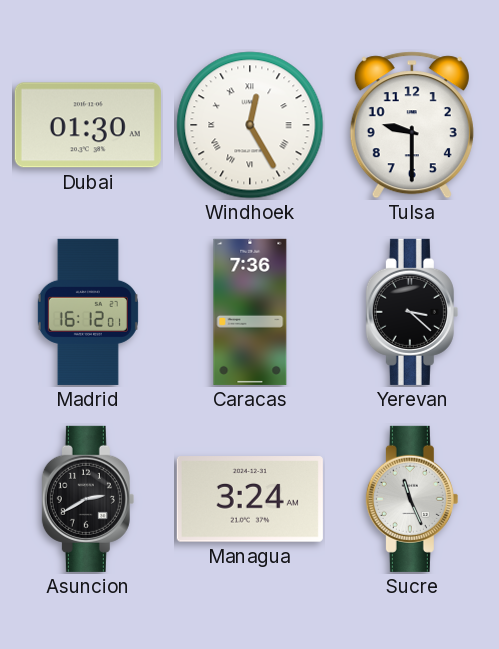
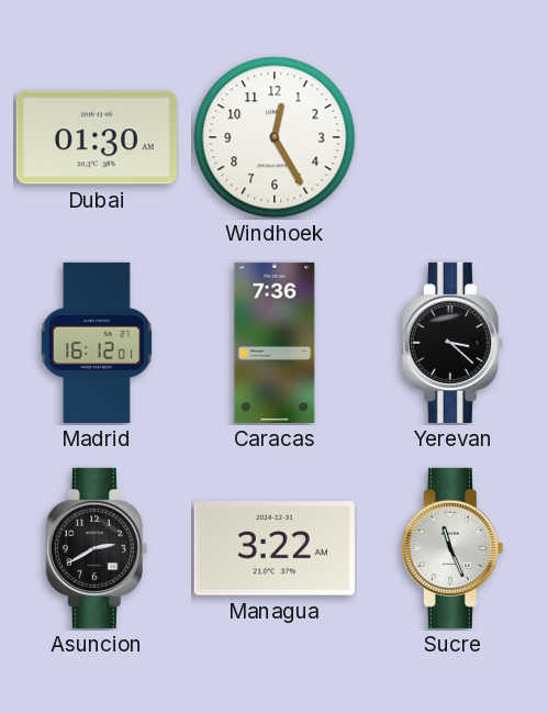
Windhoek numerals: Roman -> Arabic (275, 137)
Tulsa: 9:30 -> none (412, 125)
Managua: 3:24 -> 3:22 (275, 548)
